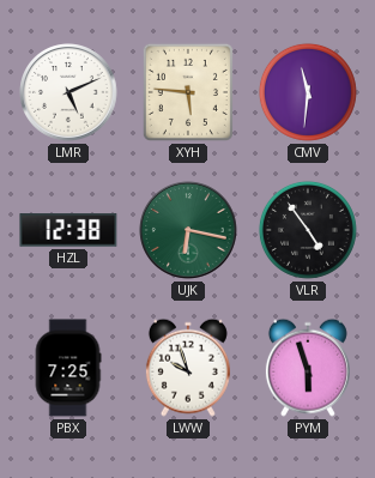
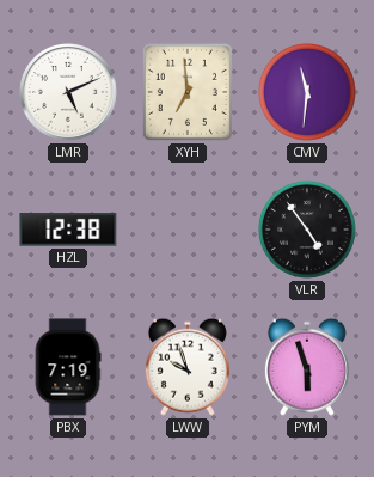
XYH: 5:46 -> 6:59 (188, 92)
UJK: 6:17 -> none (188, 230)
PBX: 7:25 -> 7:19 (68, 367)
